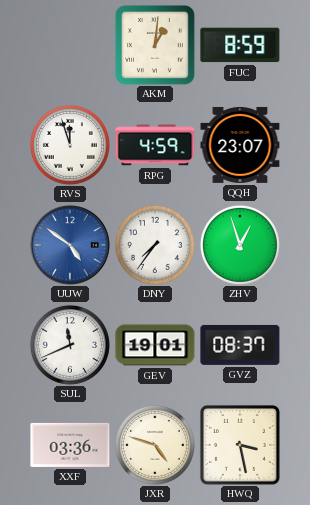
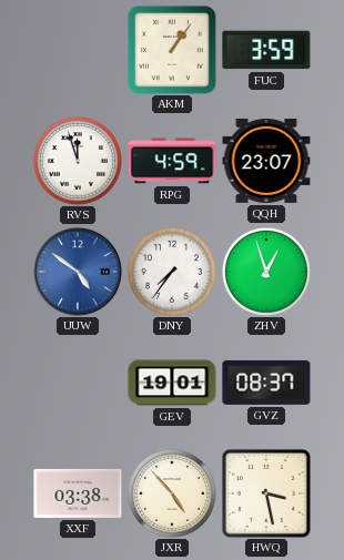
AKM: 1:01 -> 1:06 (173, 51)
FUC: 8:59 -> 3:59 (266, 50)
SUL: 11:41 -> none (70, 345)
XXF: 03:36 -> 03:38 (78, 493)
JXR: 4:48 -> 4:53 (172, 493)
